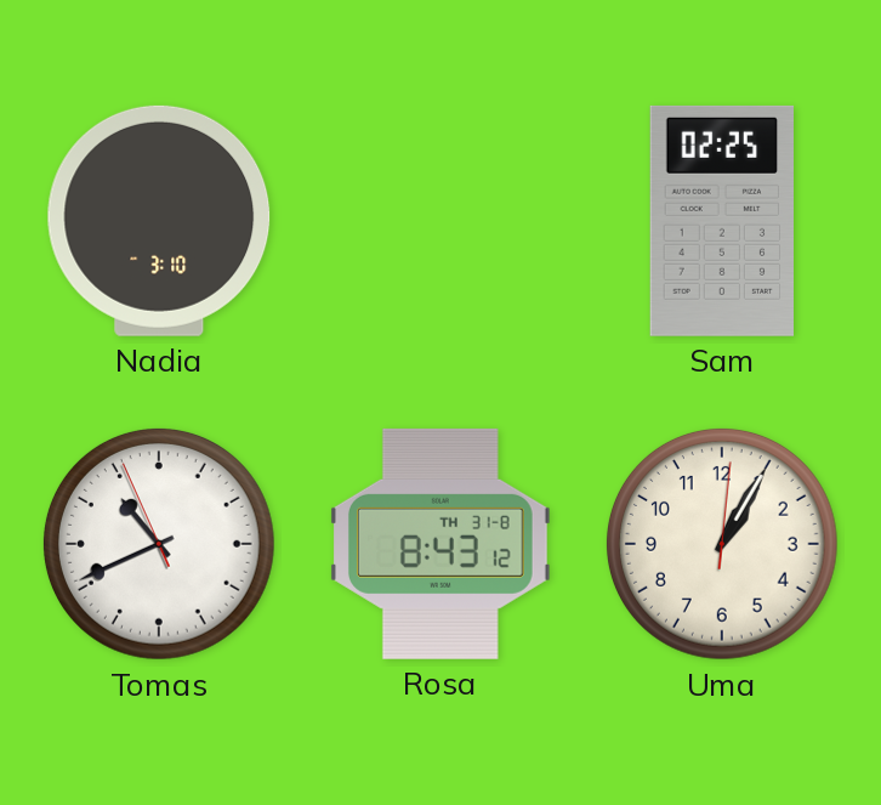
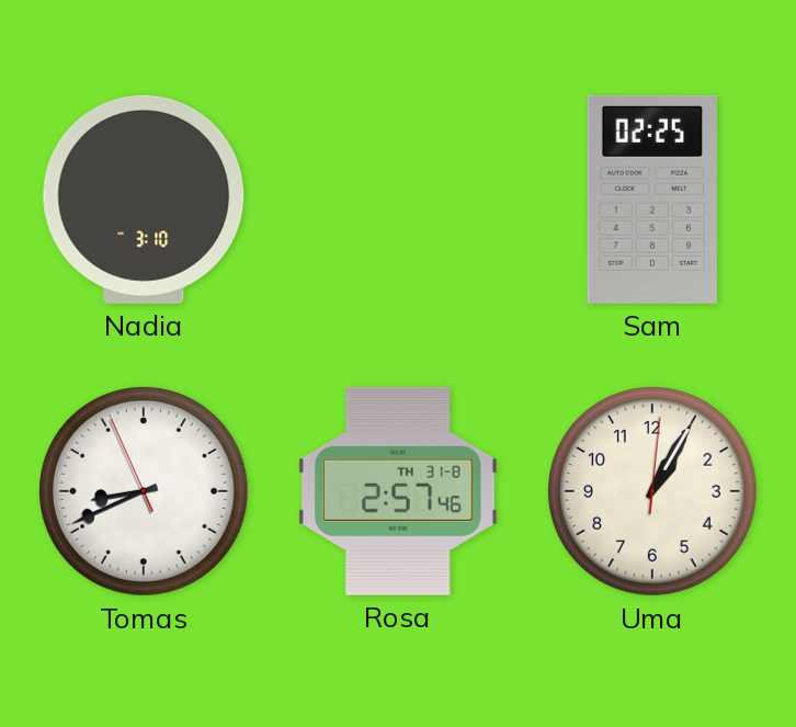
Tomas: 10:40 -> 8:40 (144, 491)
Rosa: 8:43 -> 2:57 (398, 491)
